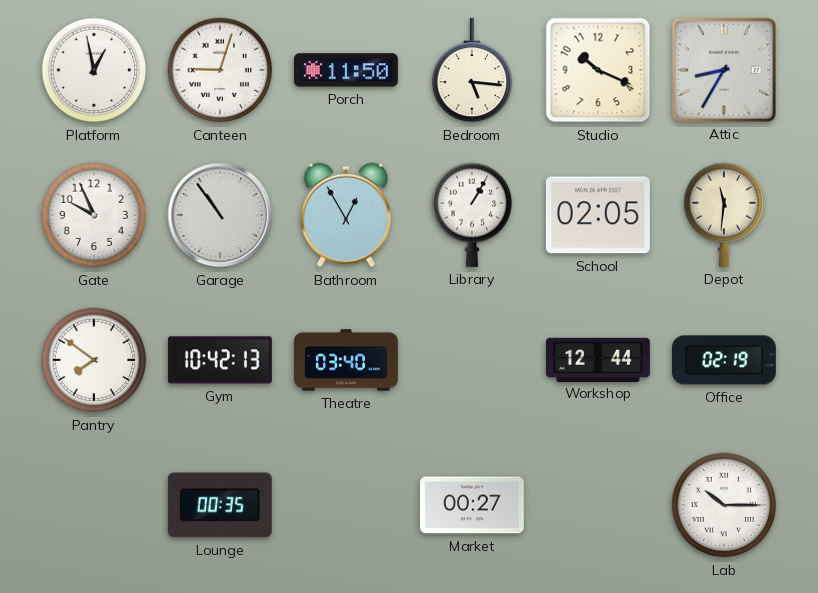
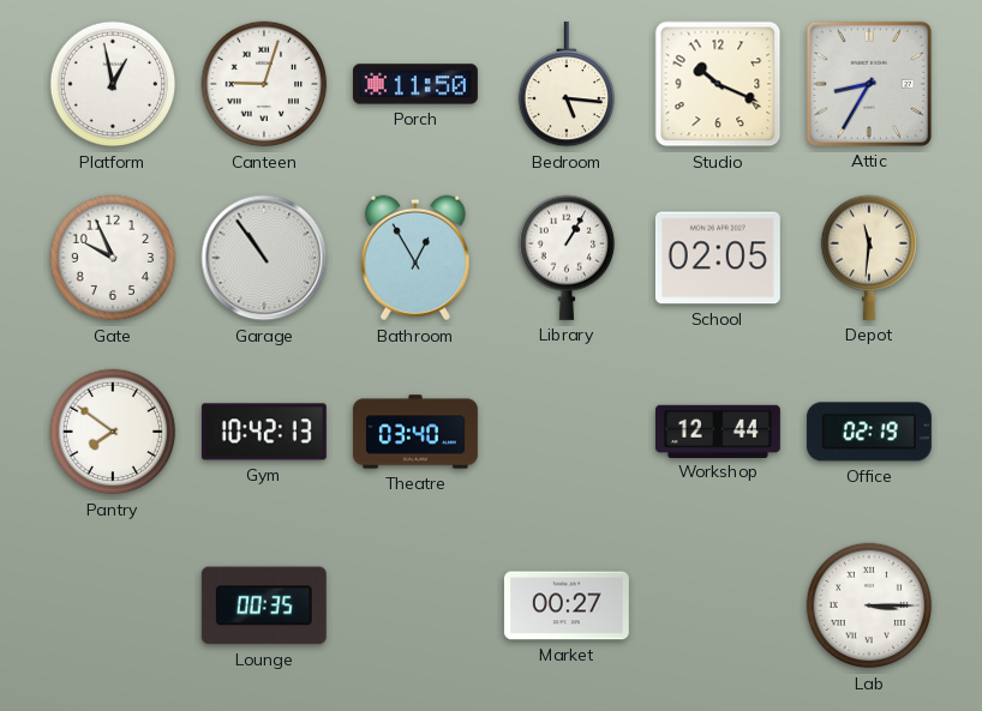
Lab: 10:15 -> 3:15 (869, 605)
